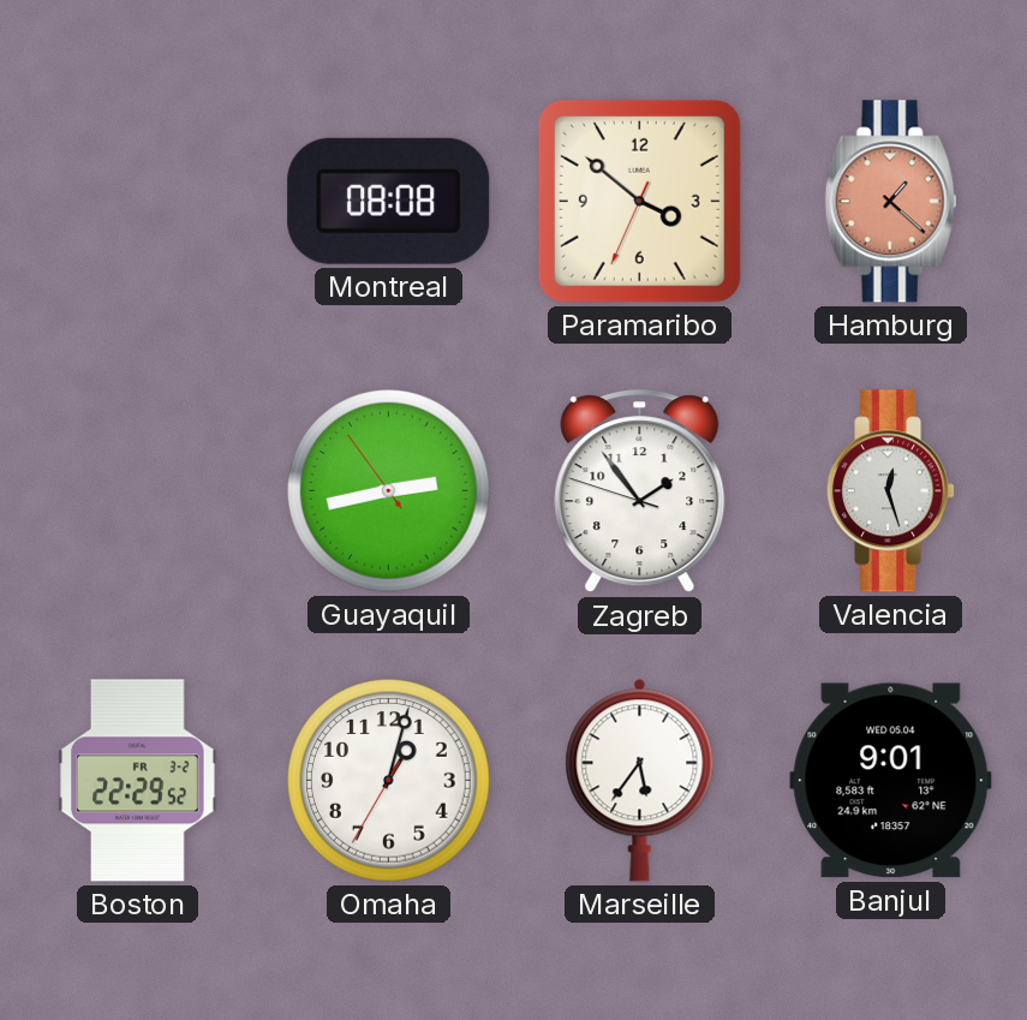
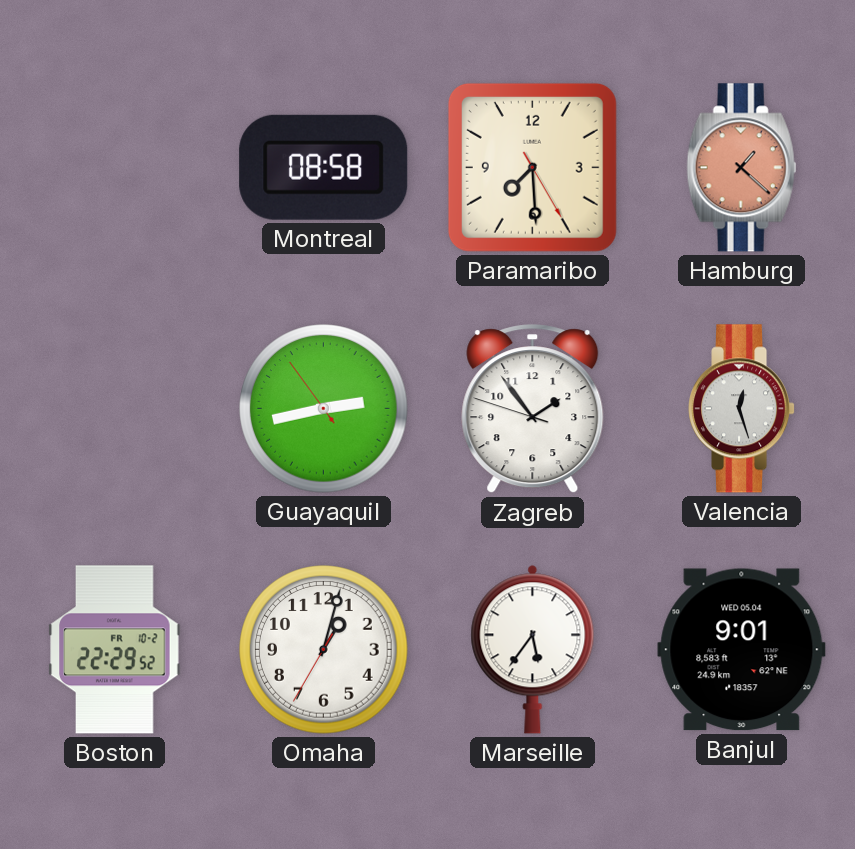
Montreal: 08:08 -> 08:58 (324, 167)
Paramaribo: 3:51 -> 7:29 (532, 167)
Boston date: FR 3-2 -> FR 10-2 (115, 650)
